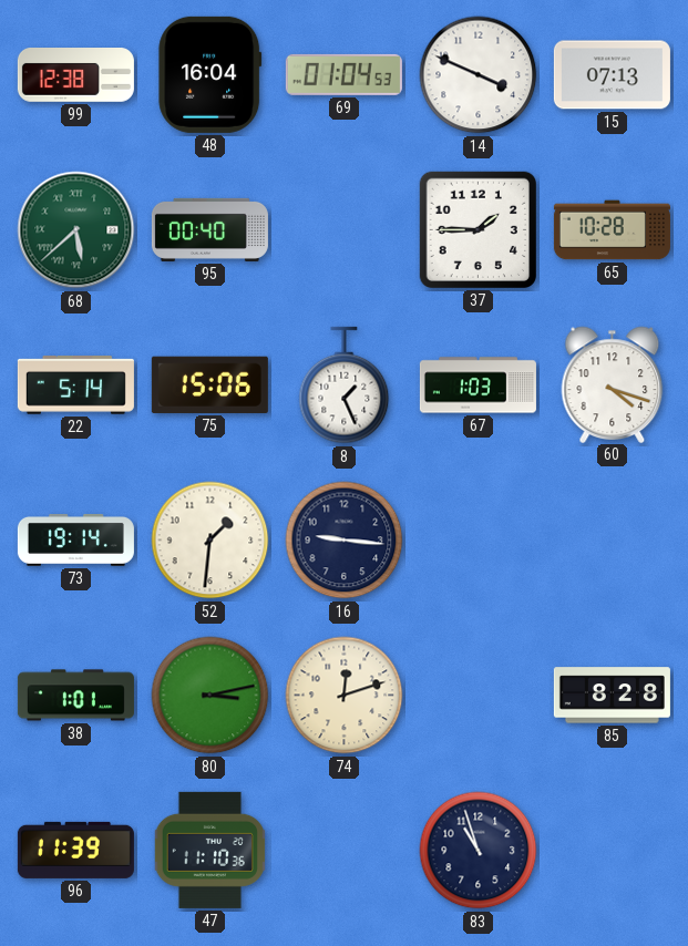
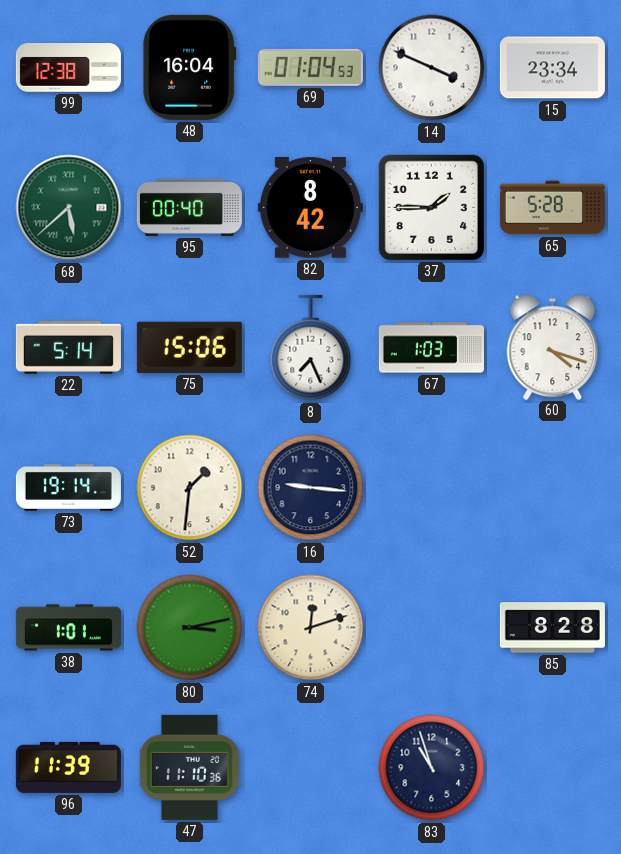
15: 07:13 -> 23:34 (552, 68)
82: none -> 8:42 (310, 208)
65: 10:28 -> 5:28 (552, 208)
8: 1:26 -> 7:26 (311, 348)
